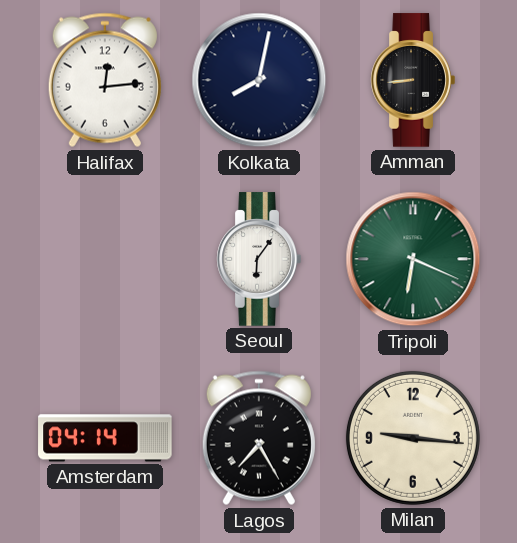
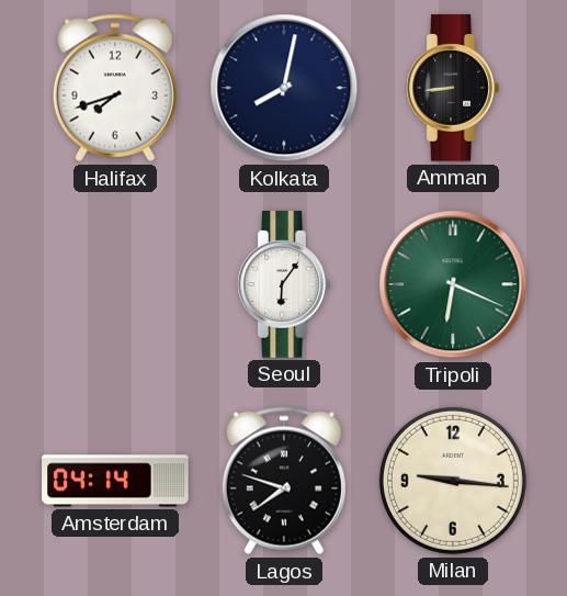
Halifax: 12:14 -> 7:42 (115, 88)
Lagos: 7:25 -> 7:48 (284, 481)
